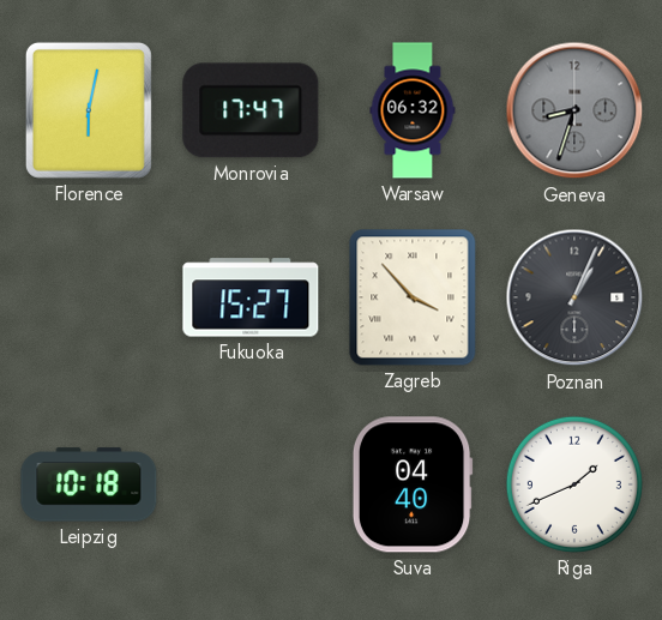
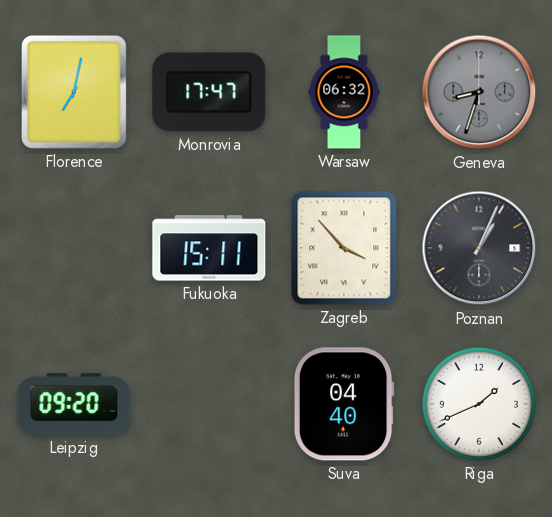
Florence: 6:02 -> 7:02 (74, 92)
Fukuoka: 15:27 -> 15:11 (209, 248)
Leipzig: 10:18 -> 09:20 (74, 404)
